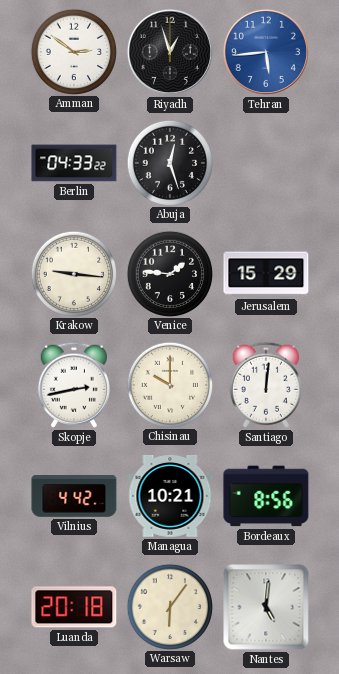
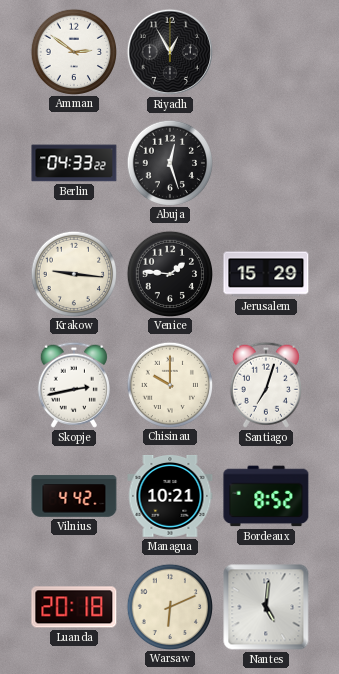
Riyadh: 12:57 -> 12:55 (170, 52)
Tehran: 5:44 -> none (266, 52)
Santiago: 12:01 -> 7:03 (266, 385)
Bordeaux: 8:56 -> 8:52 (266, 496)
Warsaw: 6:06 -> 6:11 (169, 606)
